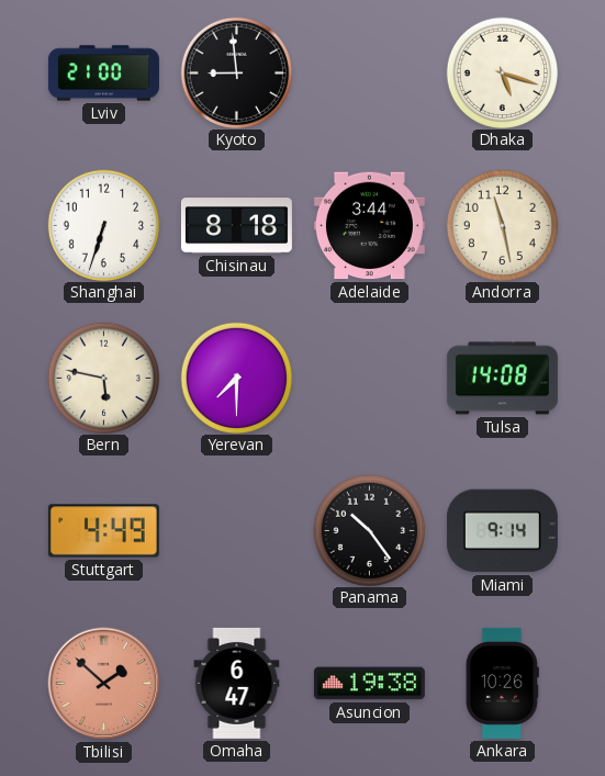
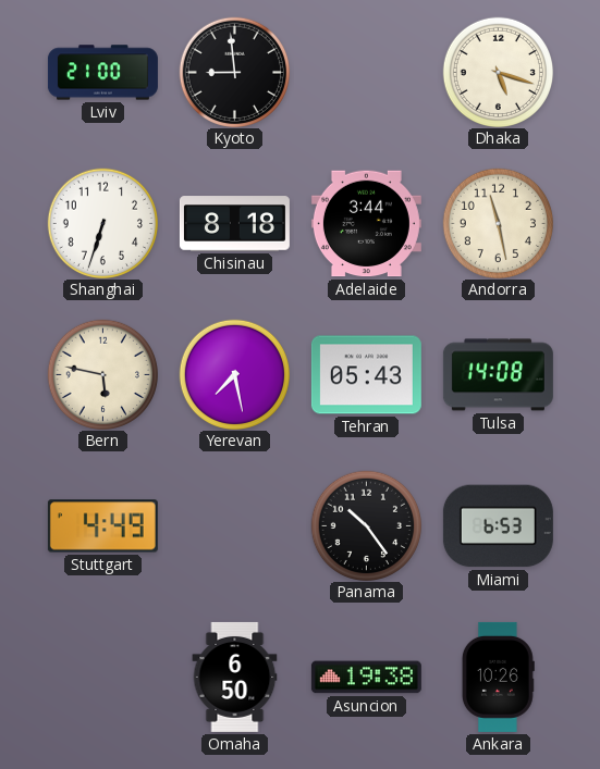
Yerevan: 7:30 -> 7:28 (234, 374)
Tehran: none -> 05:43 (366, 375)
Miami: 9:14 -> 6:53 (498, 526)
Tbilisi: 1:52 -> none (104, 684)
Omaha: 6:47 -> 6:50 (235, 677)
